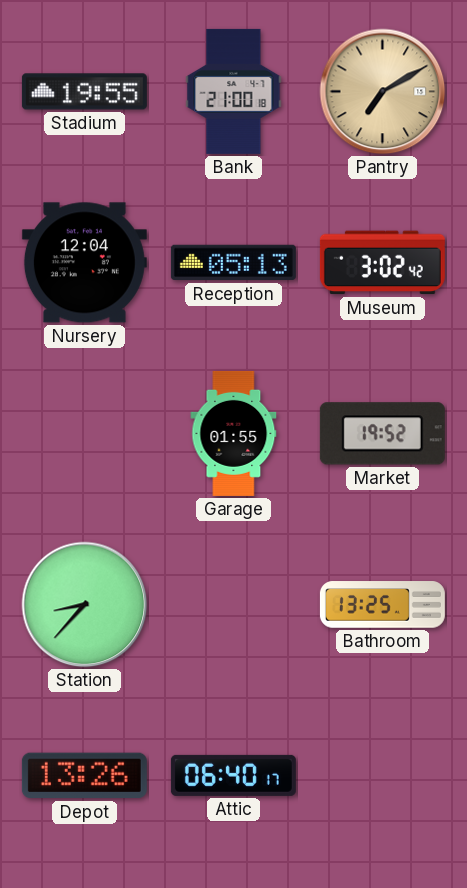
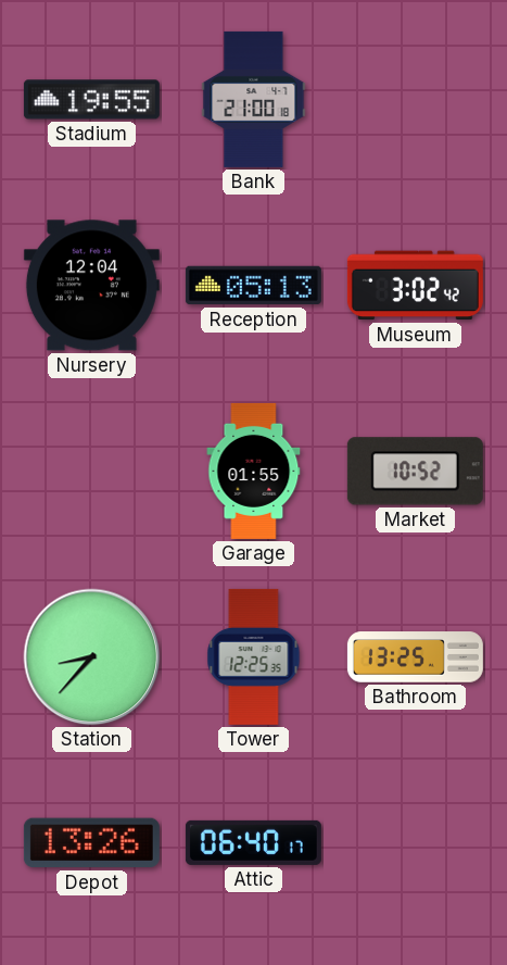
Pantry: 7:10 -> none (383, 92)
Market: 19:52 -> 10:52 (415, 472)
Tower: none -> 12:25 (254, 656)
